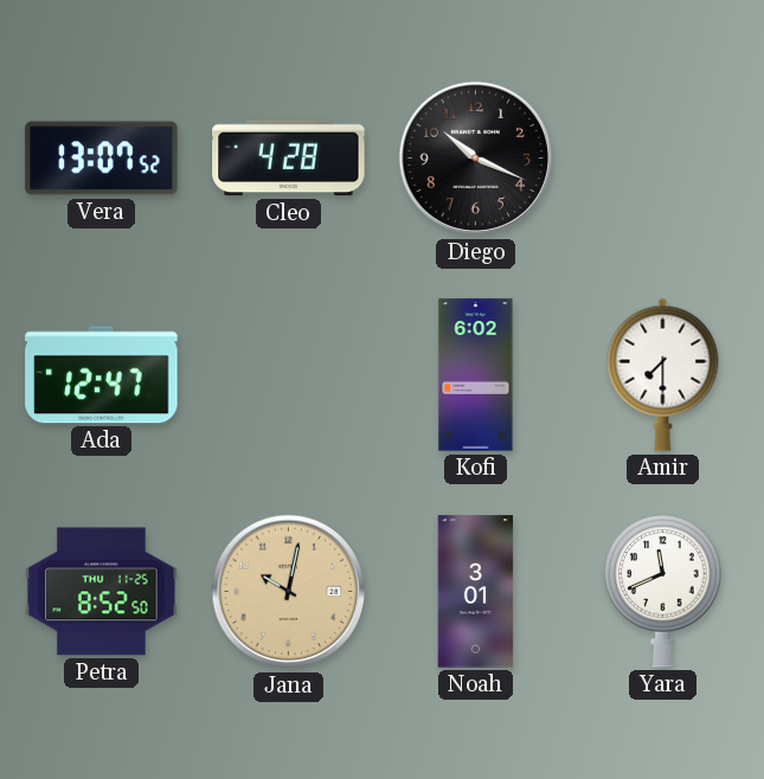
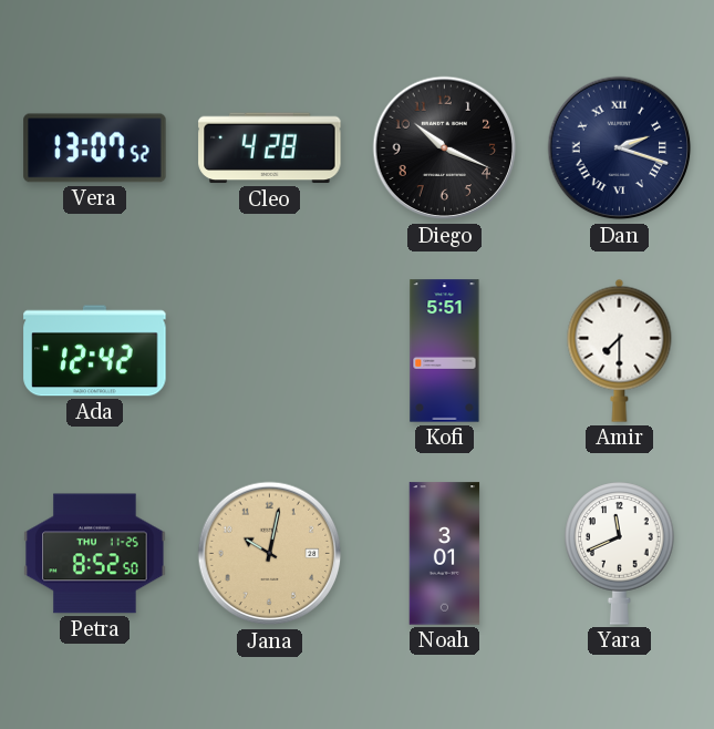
Dan: none -> 2:18 (620, 148)
Ada: 12:47 -> 12:42 (95, 351)
Kofi: 6:02 -> 5:51 (445, 351)
